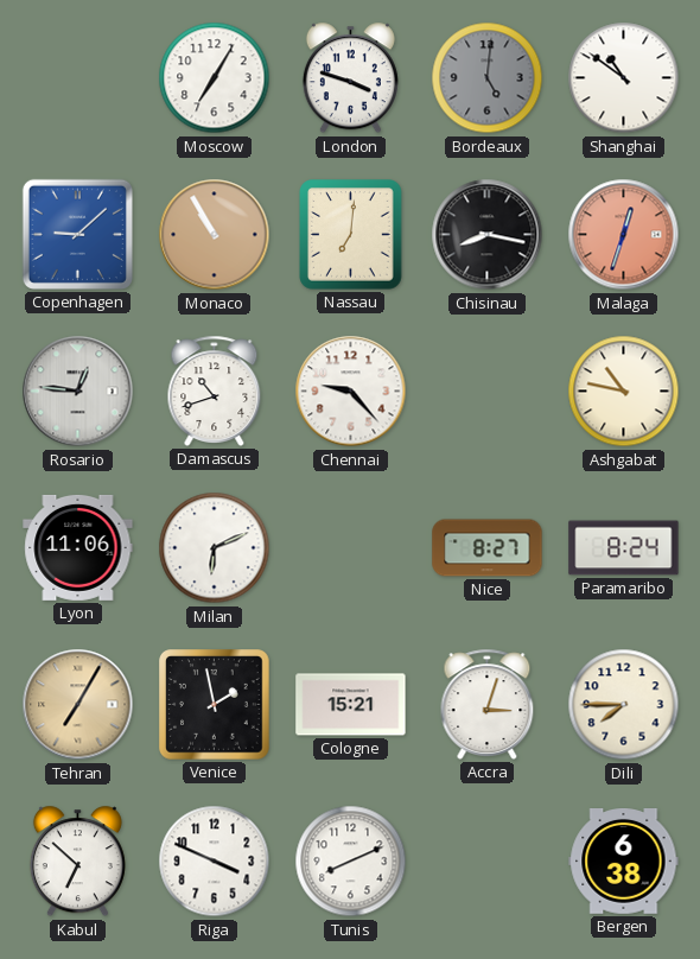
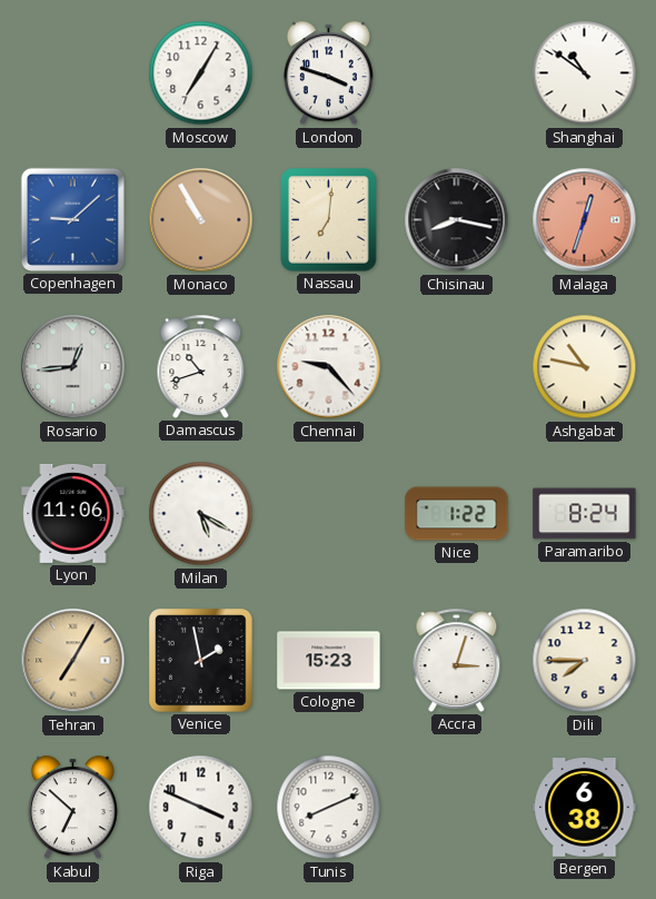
Bordeaux: 5:01 -> none (488, 78)
Rosario: 12:46 -> 12:44 (73, 367)
Milan: 6:11 -> 5:20 (201, 514)
Nice: 8:27 -> 1:22 (457, 514)
Cologne: 15:21 -> 15:23 (329, 661)
